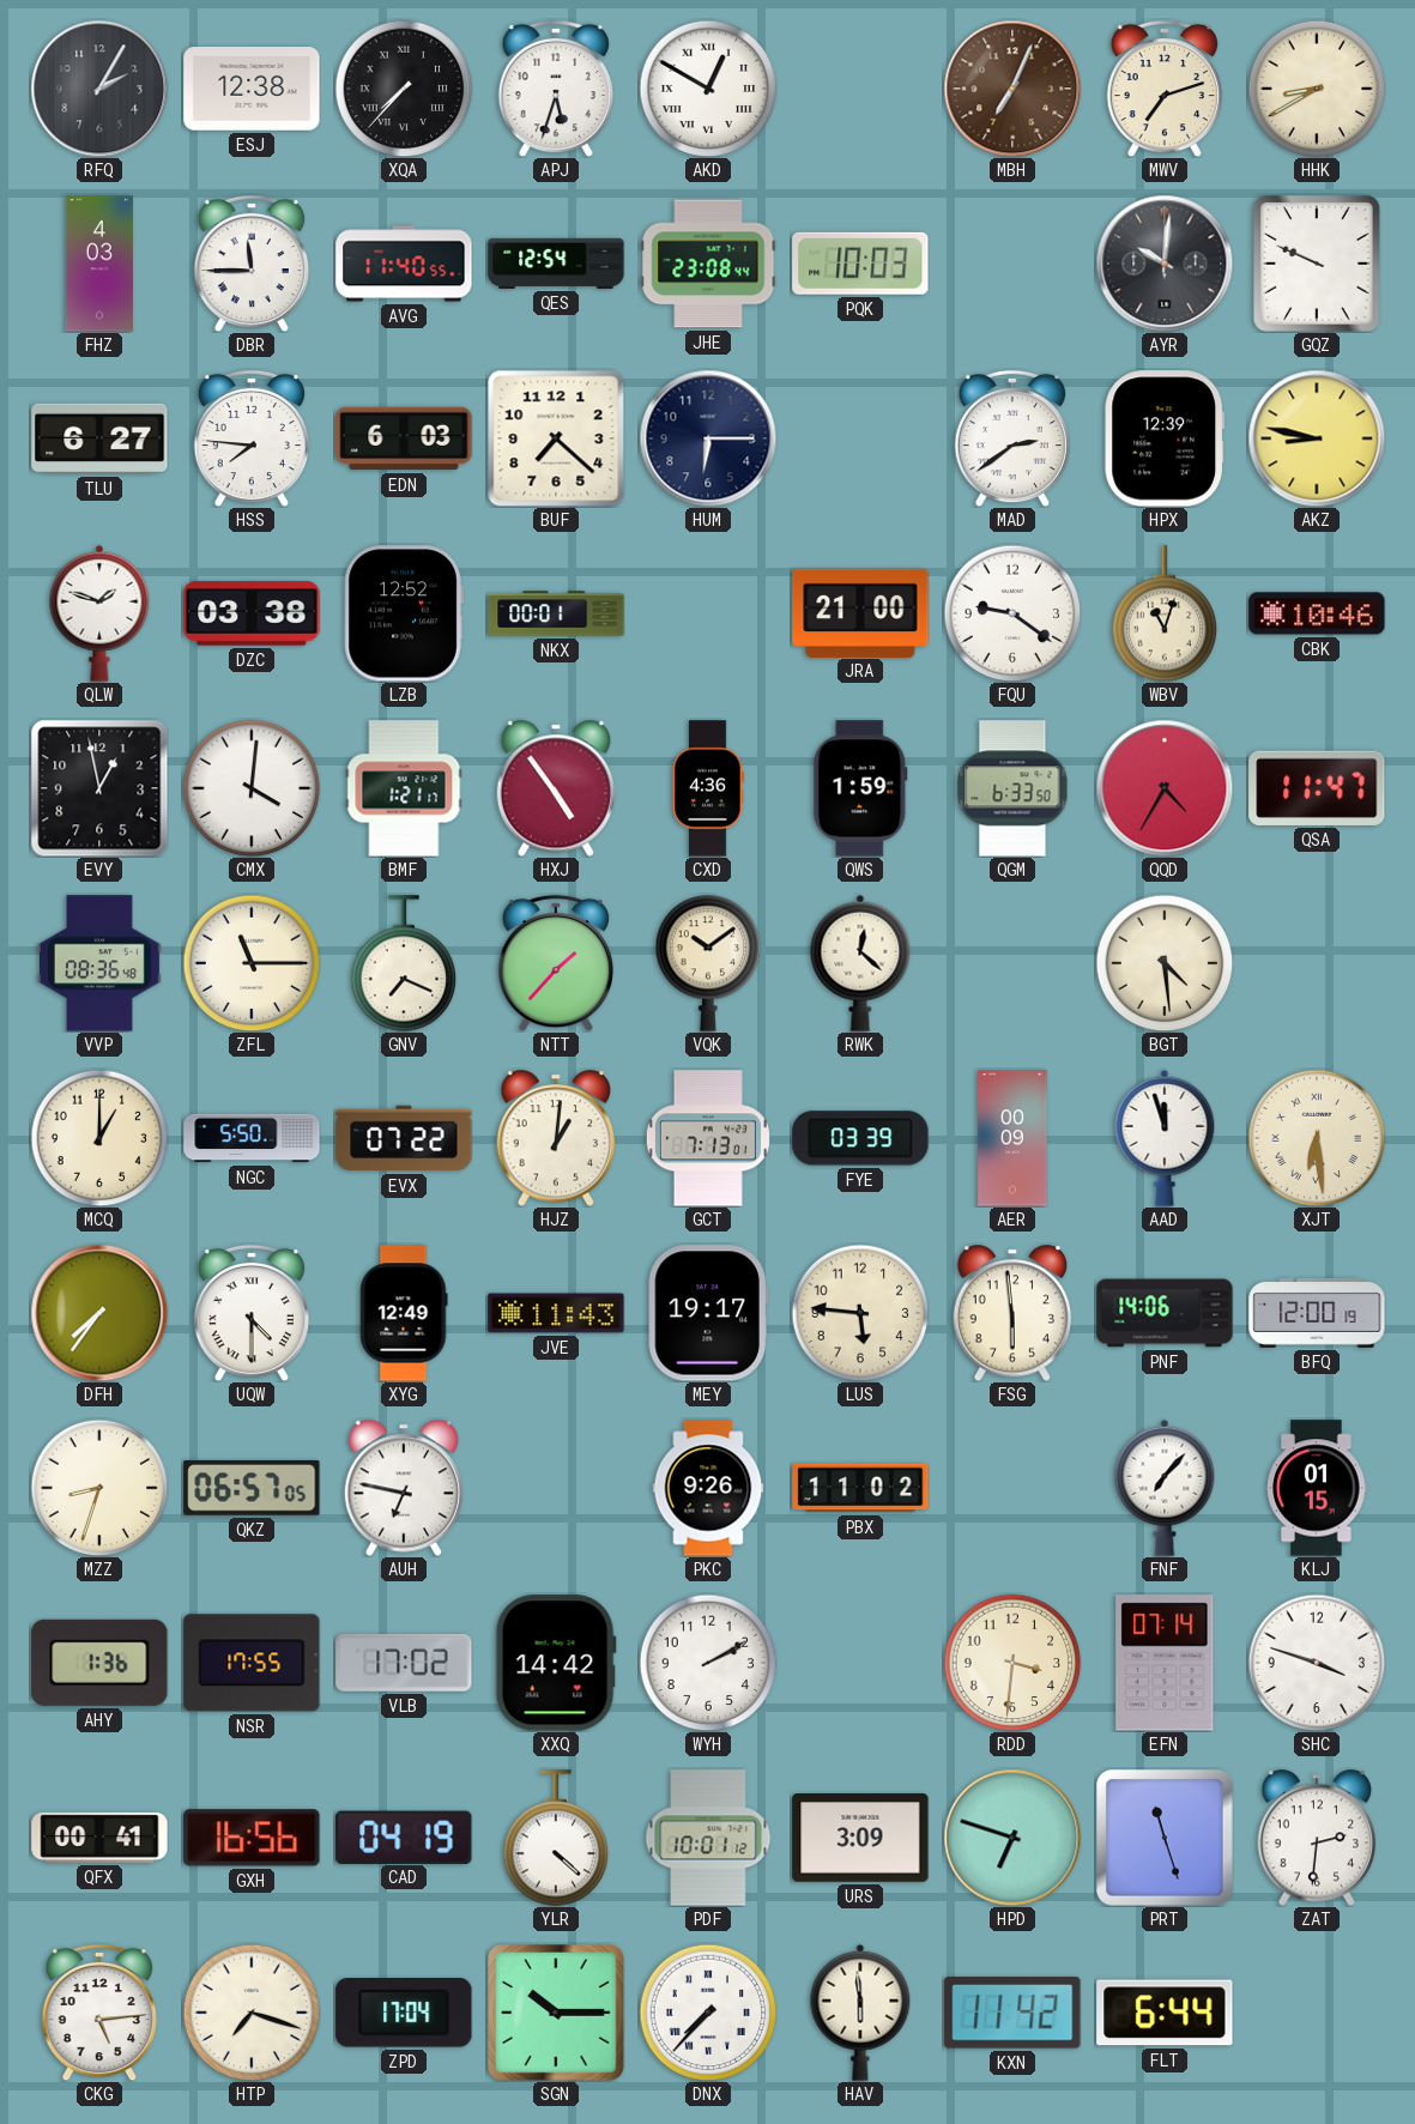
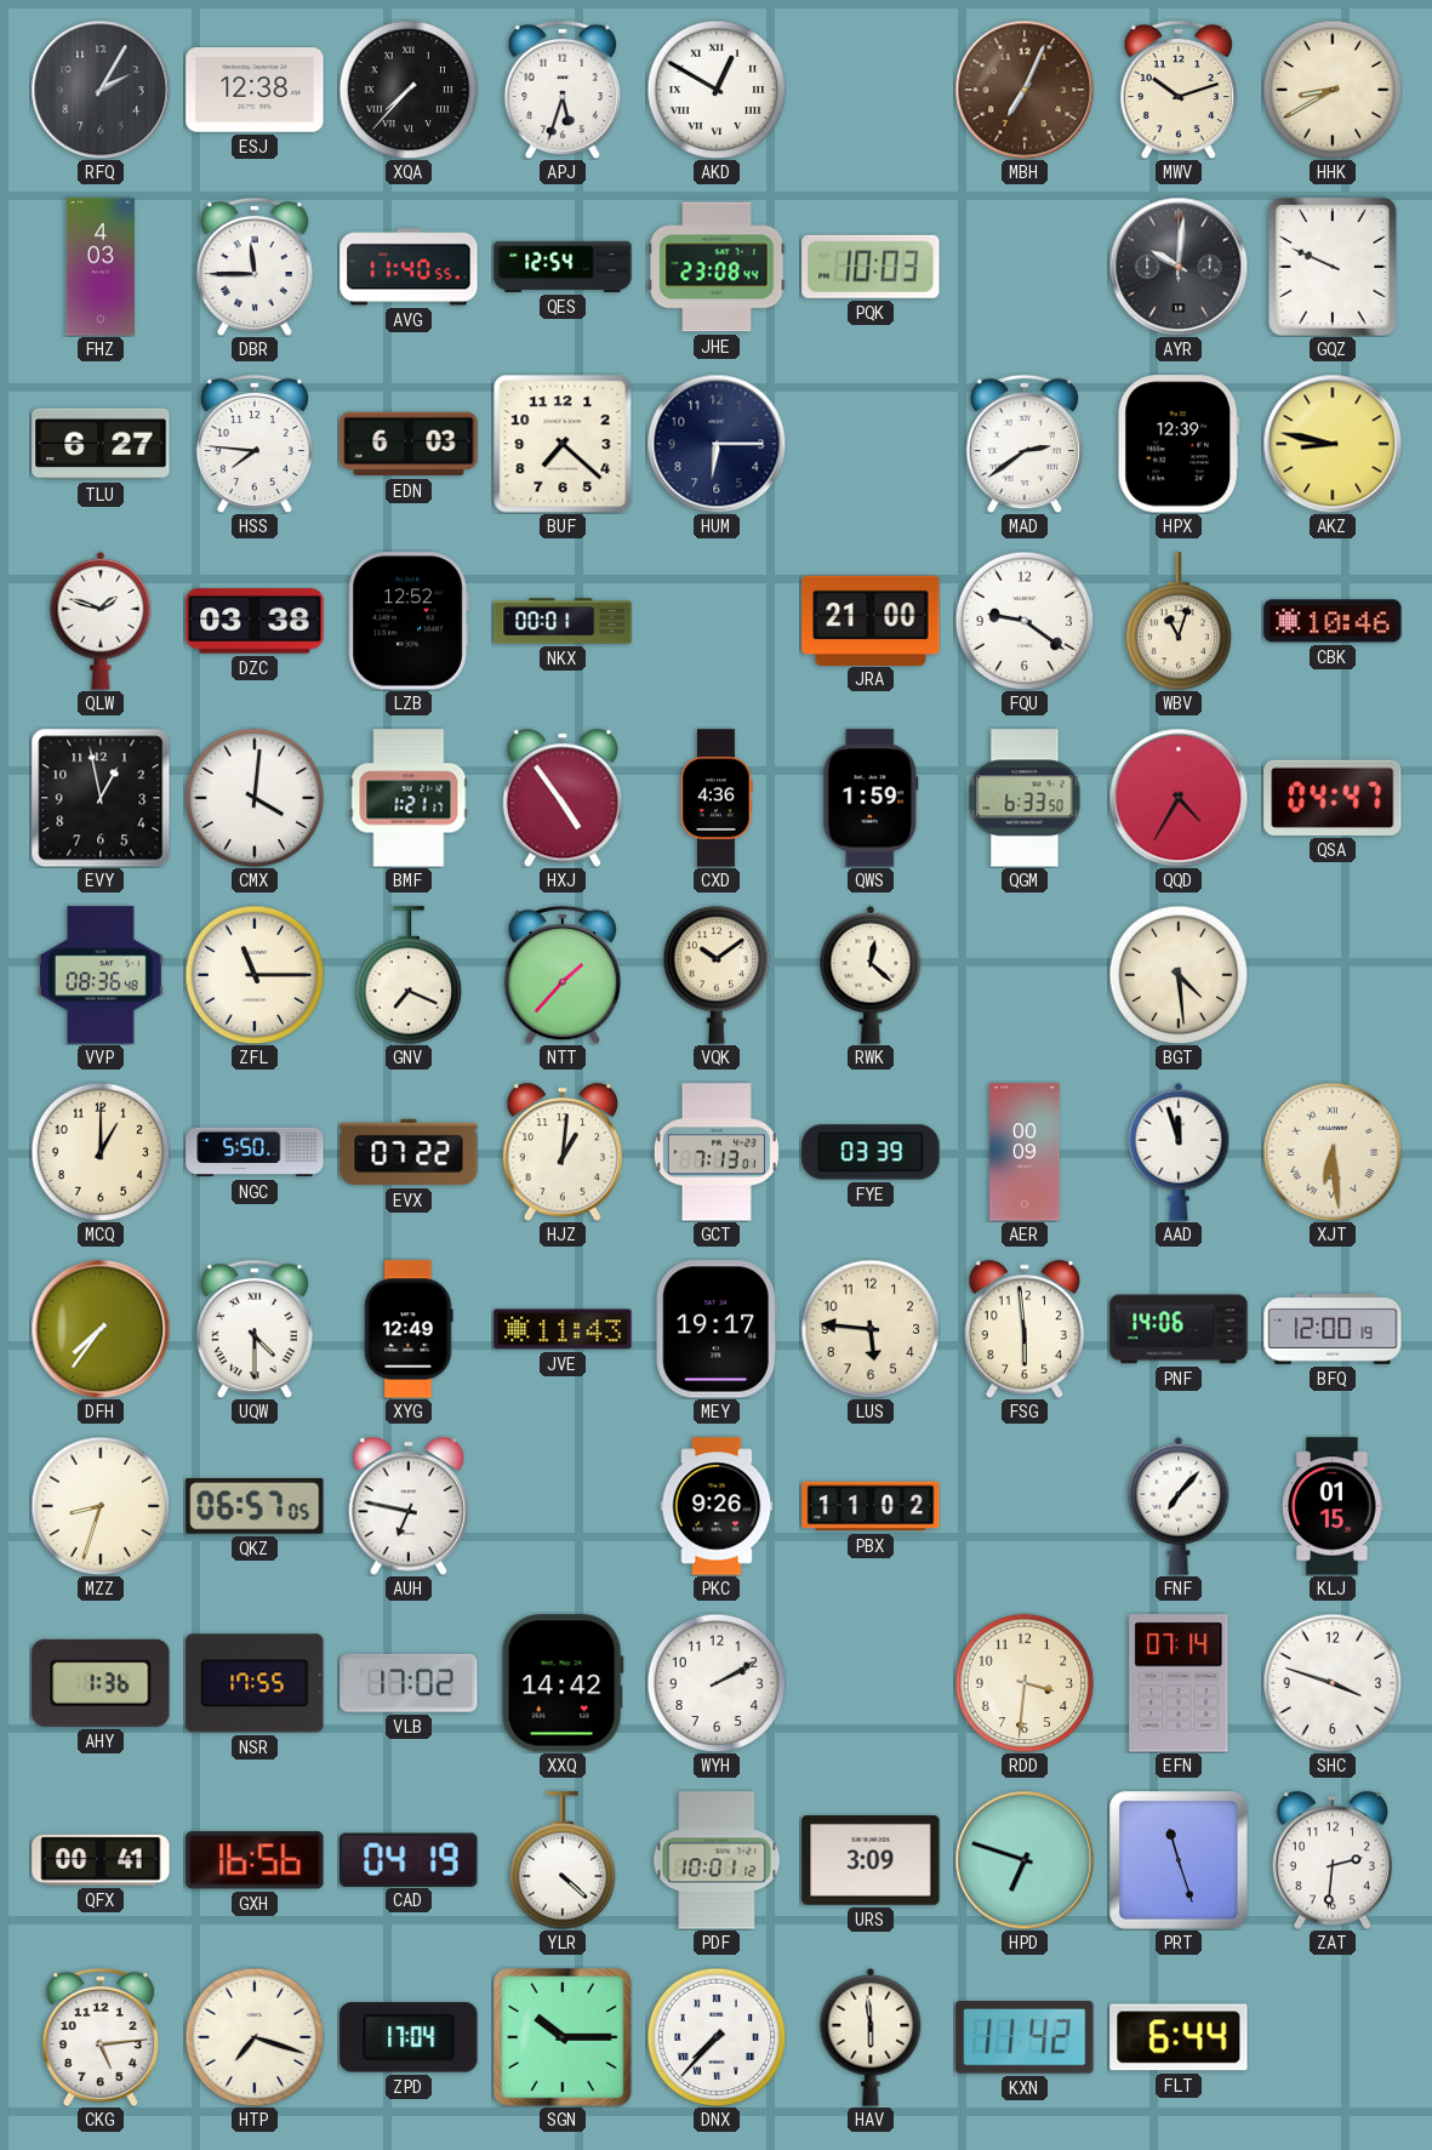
MWV: 7:12 -> 10:12 (1177, 90)
QSA: 11:47 -> 04:47 (1333, 798)
